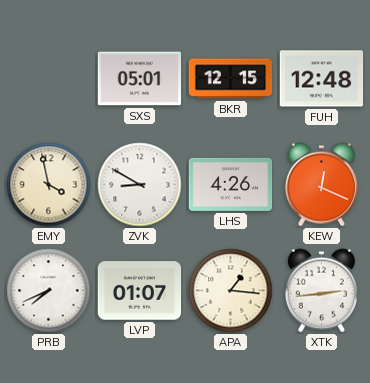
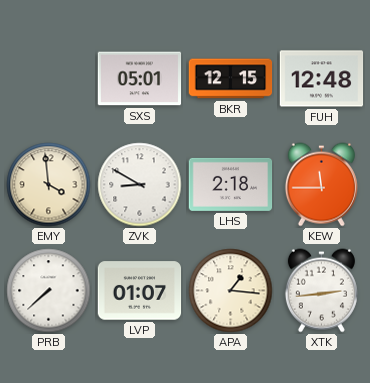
EMY: 3:58 -> 3:59 (49, 185)
LHS: 4:26 -> 2:18 (231, 184)
KEW: 12:19 -> 11:45 (321, 185)
PRB: 7:41 -> 7:38 (49, 291)
